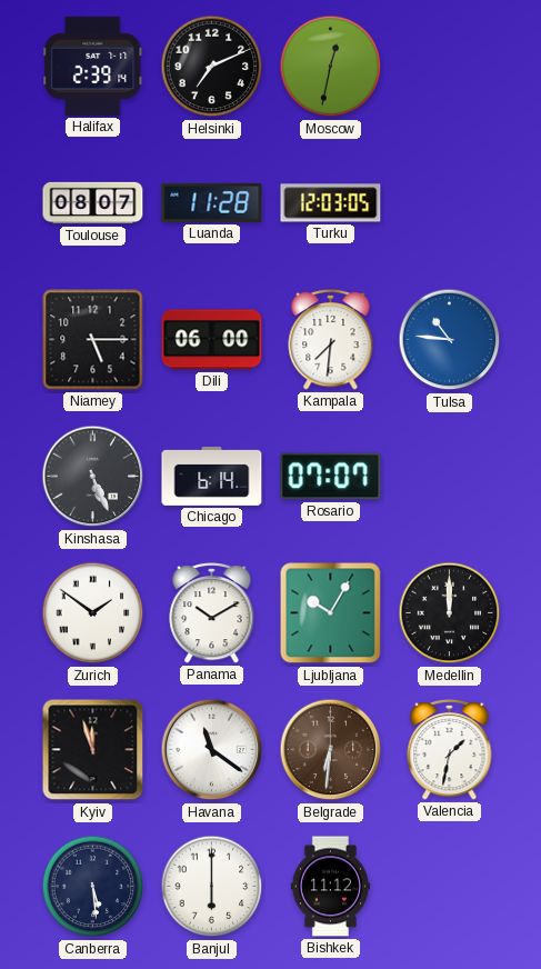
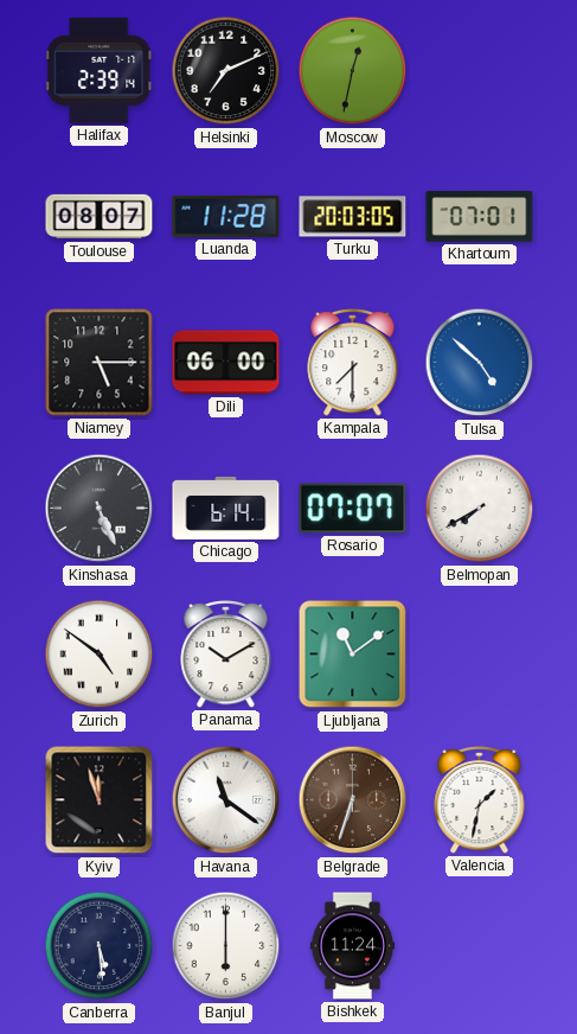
Turku: 12:03 -> 20:03 (353, 217)
Khartoum: none -> 07:01 (480, 217)
Kampala: 7:31 -> 7:30 (353, 362)
Tulsa: 10:46 -> 4:52 (480, 363)
Belmopan: none -> 7:40 (480, 509)
Zurich: 1:51 -> 4:51 (100, 655)
Ljubljana: 10:05 -> 11:09 (353, 655)
Medellin: 12:00 -> none (450, 613)
Belgrade: 6:31 -> 6:33 (353, 800)
Bishkek: 11:12 -> 11:24 (353, 946)
